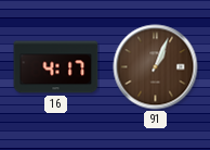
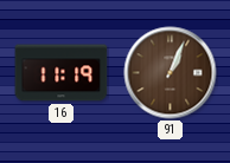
16: 4:17 -> 11:19 (62, 73)
